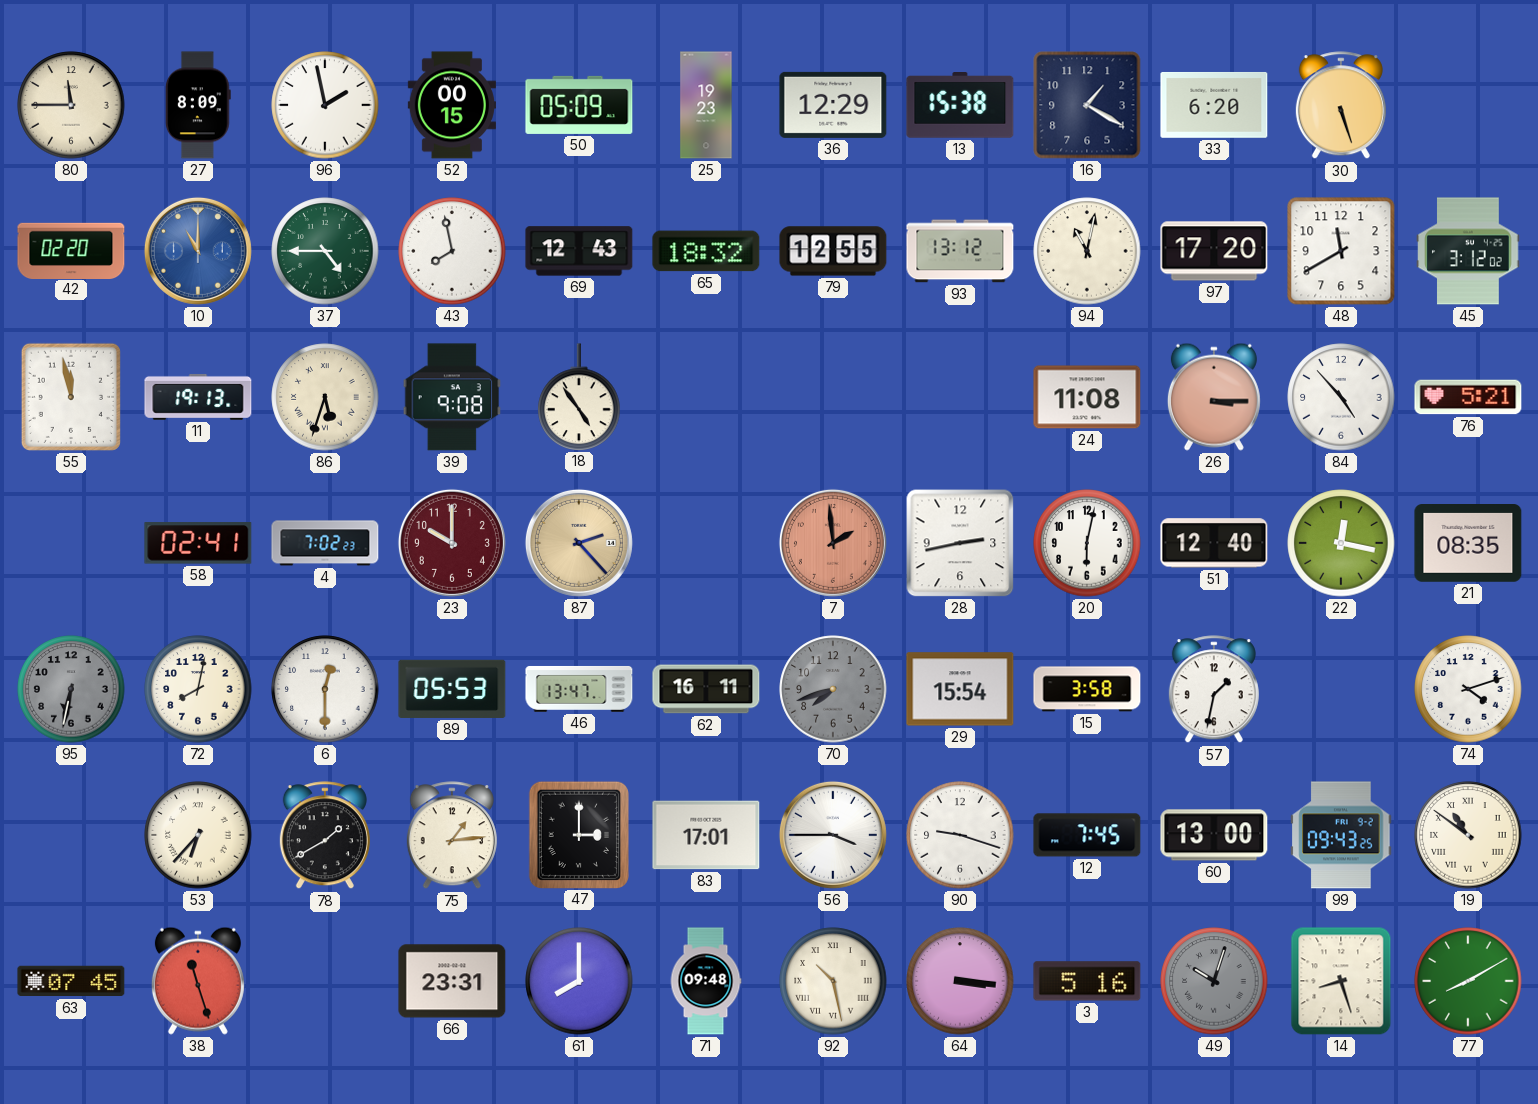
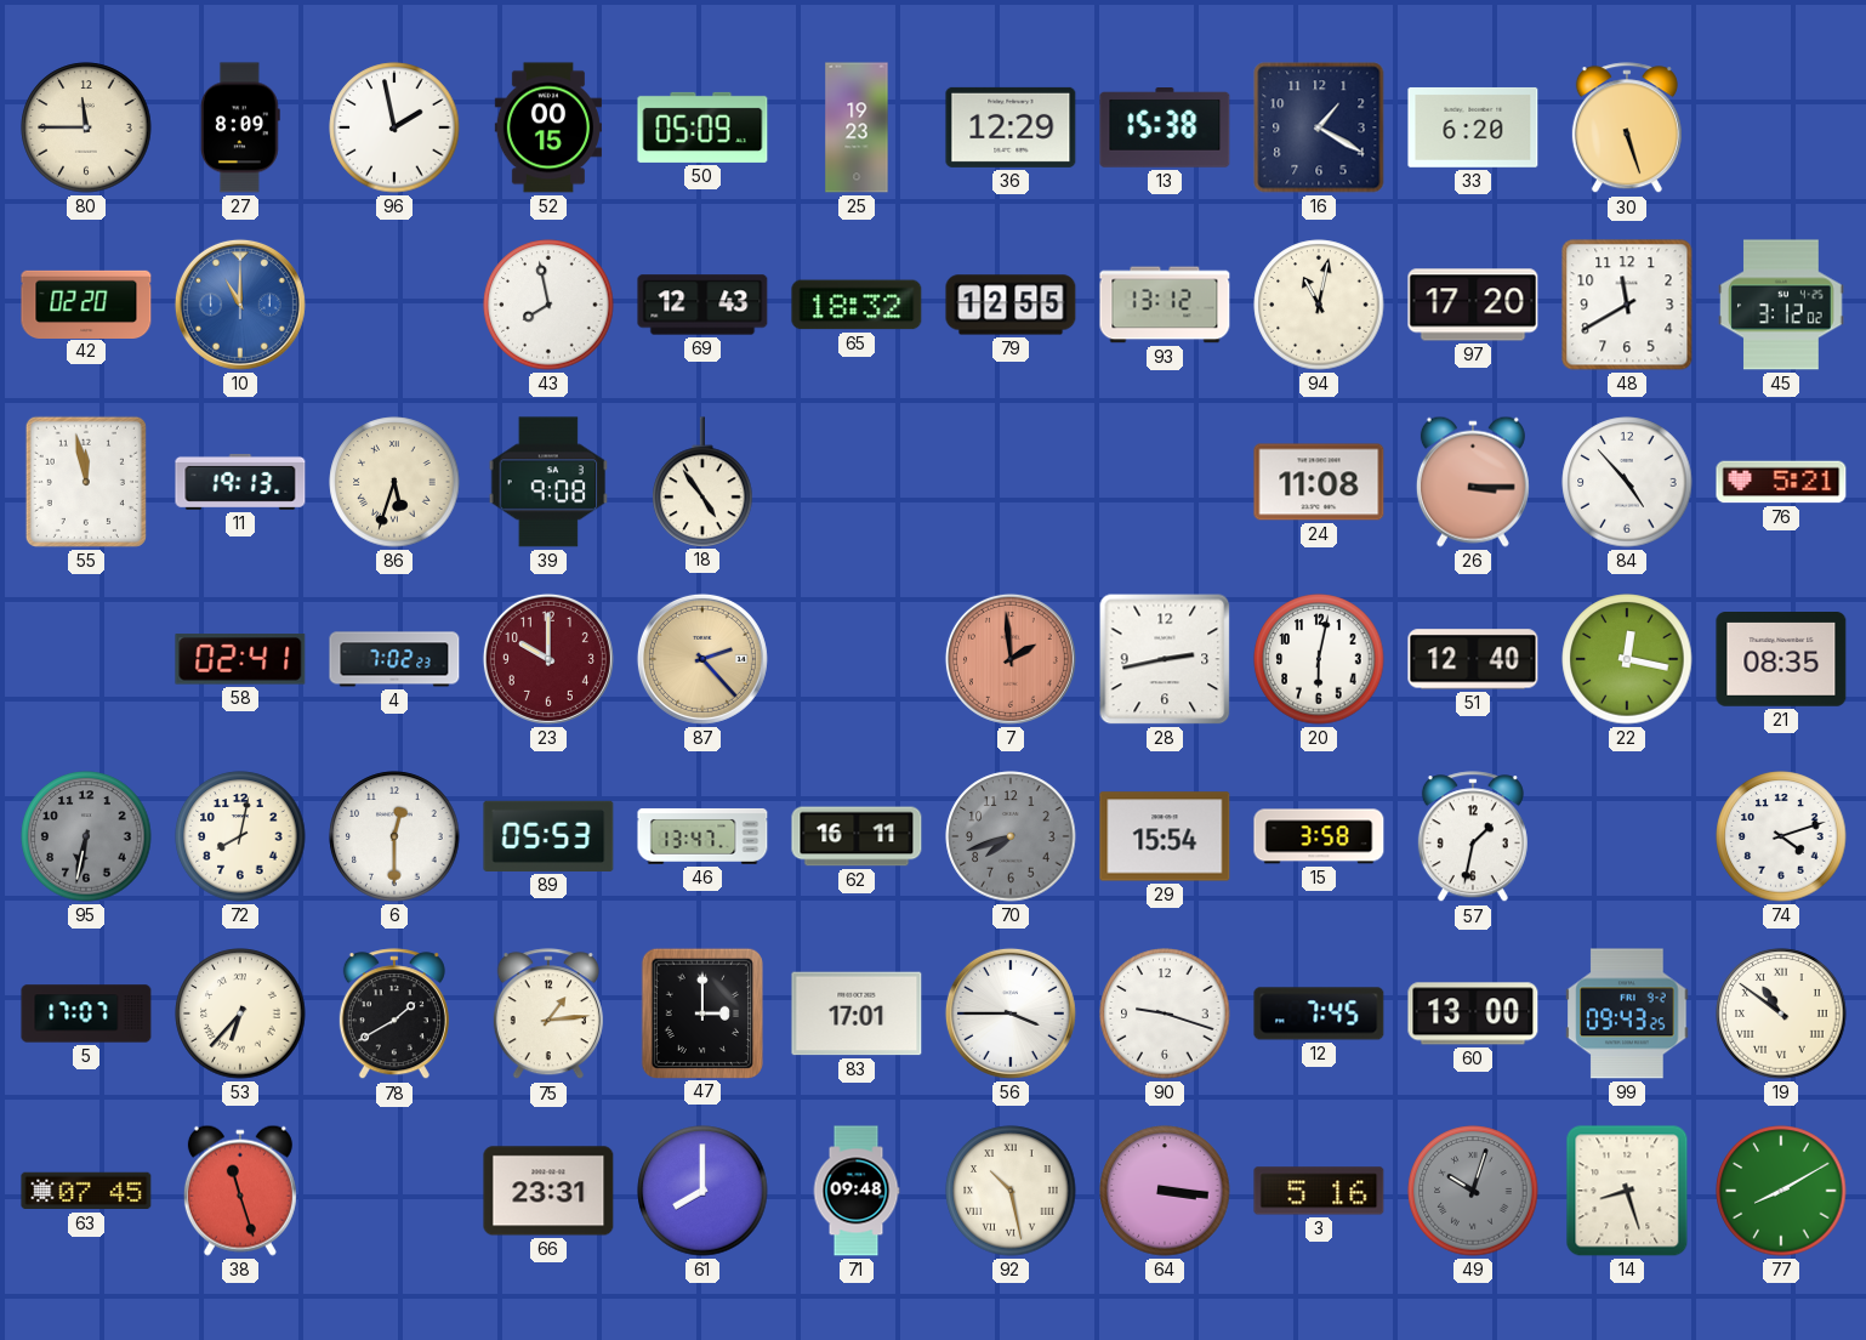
37: 4:45 -> none (325, 251)
5: none -> 17:07 (86, 1013)
